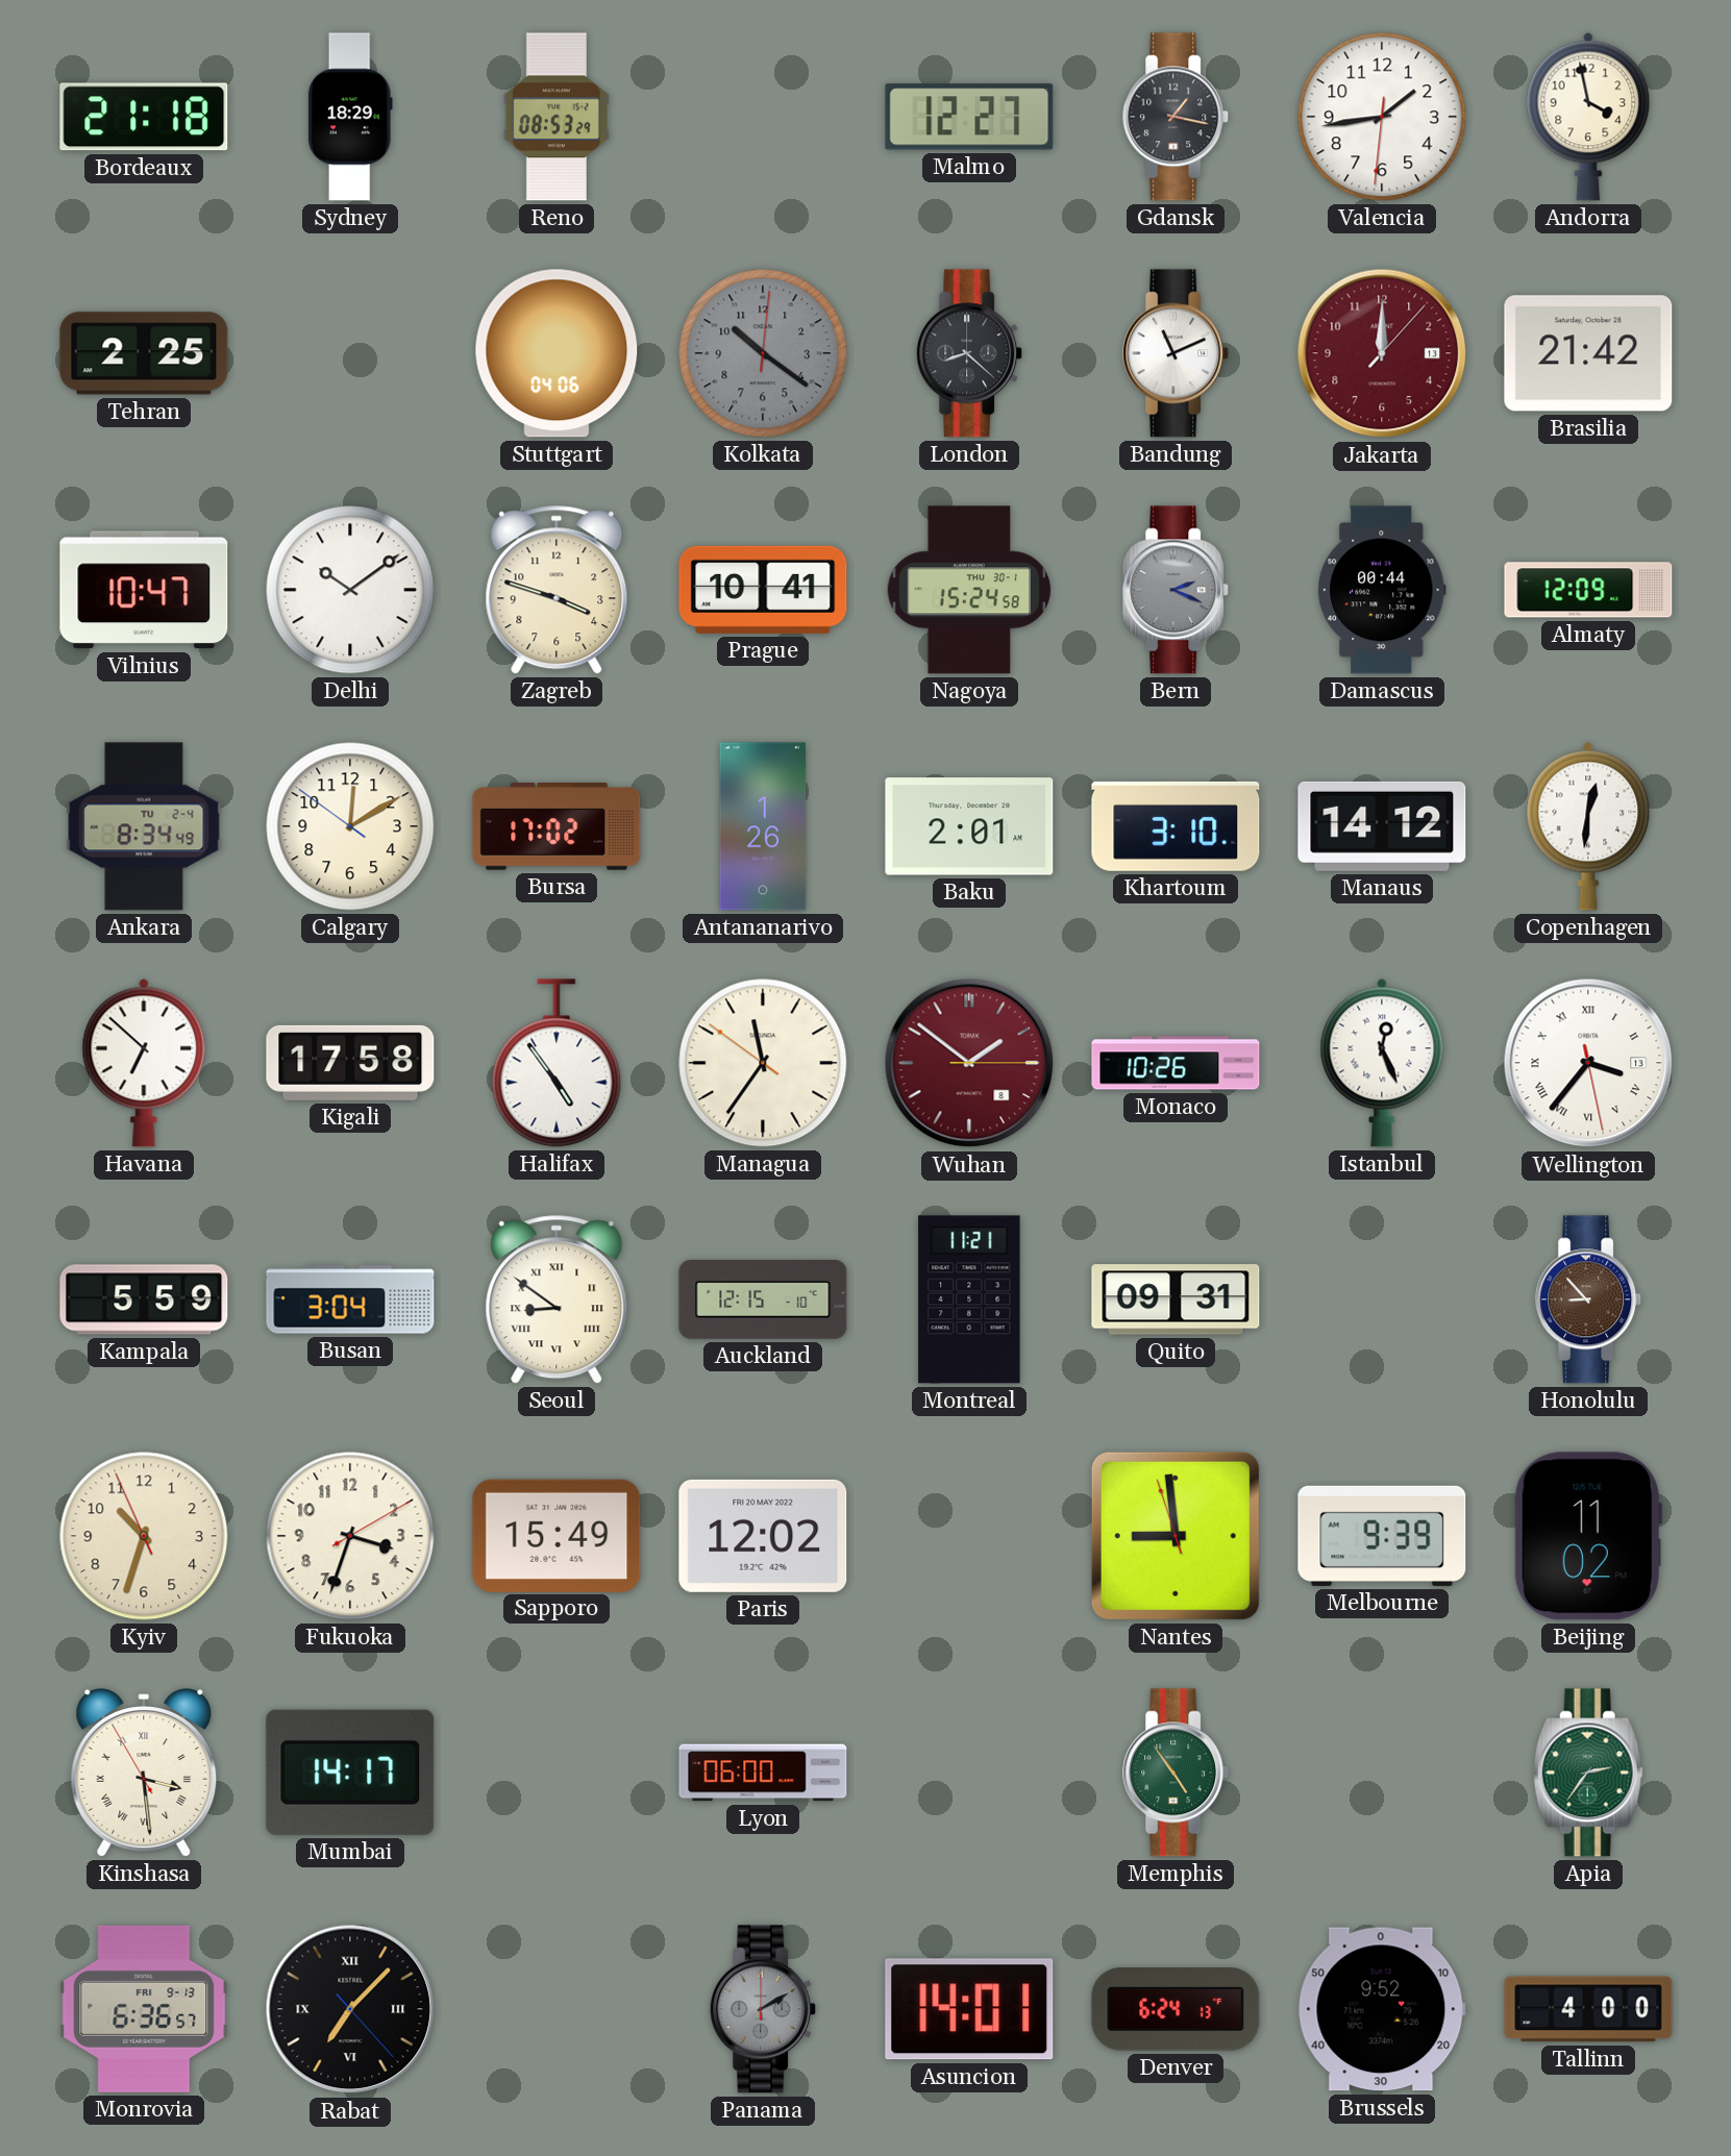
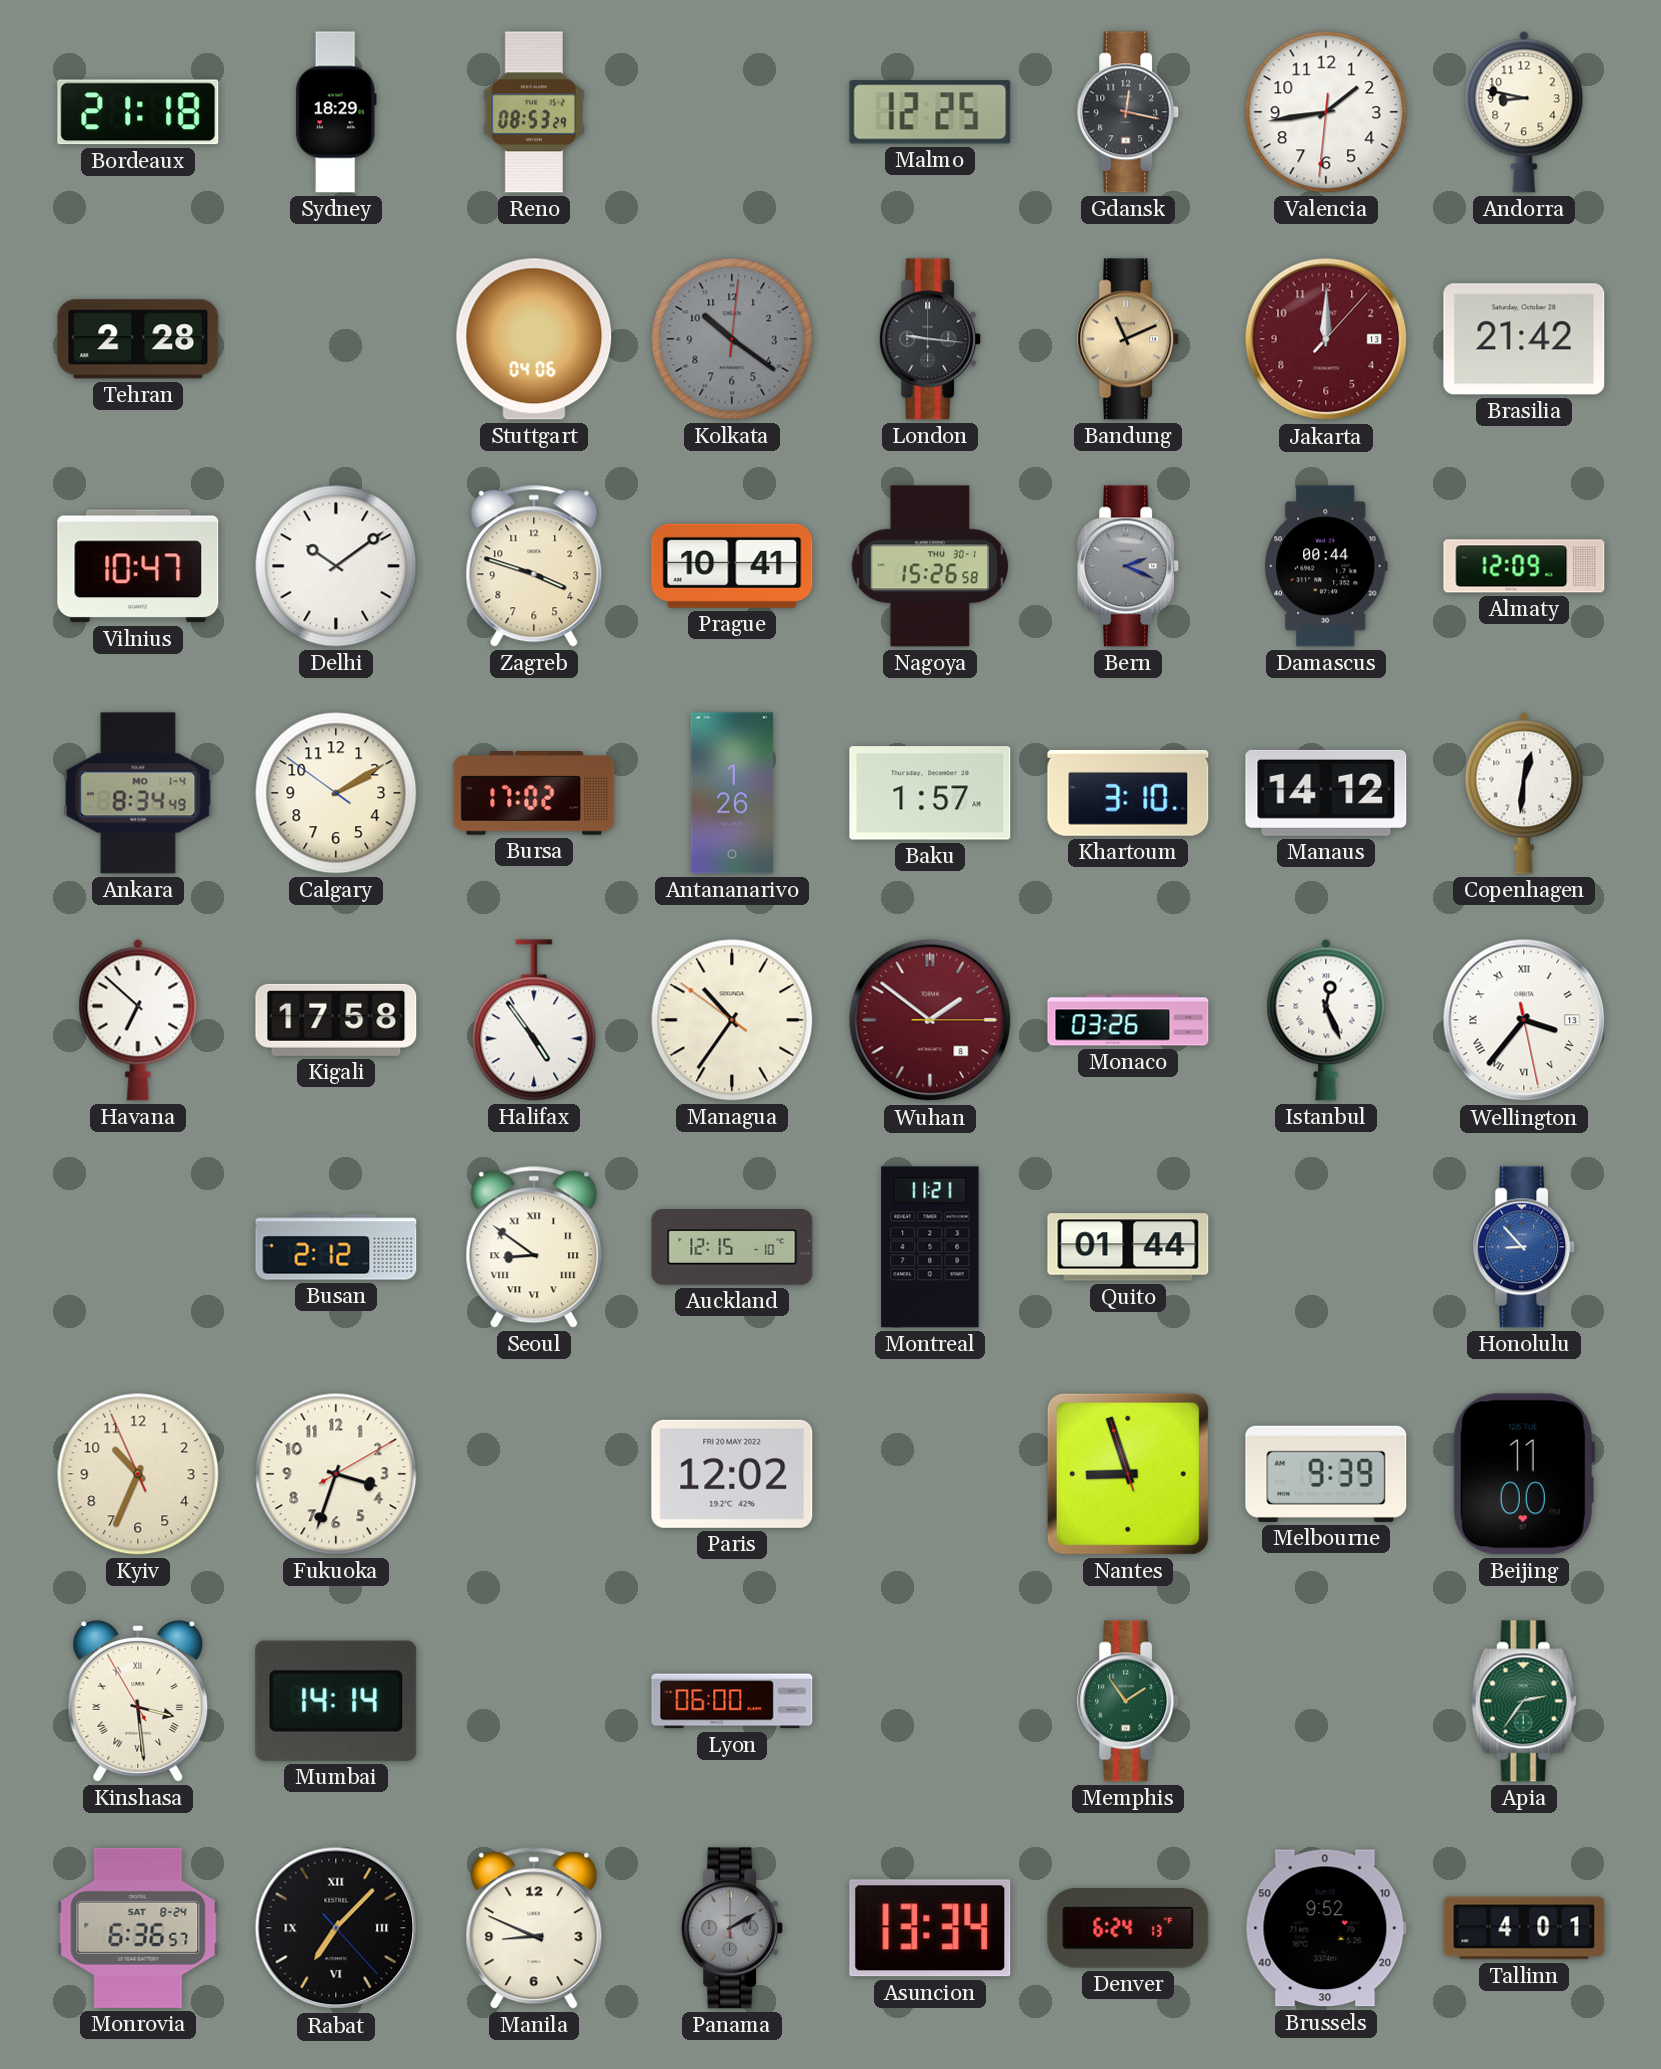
Malmo: 12:27 -> 12:25 (930, 112)
Gdansk: 1:17 -> 12:17 (1129, 112)
Andorra: 3:58 -> 8:47 (1524, 112)
Tehran: 2:25 -> 2:28 (138, 339)
London: 8:22 -> 9:16 (931, 339)
Bandung dial: white -> champagne (1129, 339)
Nagoya: 15:24 -> 15:26 (930, 566)
Ankara date: TU 2-4 -> MO 1-4 (138, 793)
Calgary: 12:09 -> 2:09 (336, 793)
Baku: 2:01 -> 1:57 (930, 793)
Managua: 11:35 -> 10:35 (732, 1020)
Monaco: 10:26 -> 03:26 (1128, 1020)
Kampala: 5:59 -> none (144, 1299)
Busan: 3:04 -> 2:12 (336, 1247)
Quito: 09:31 -> 01:44 (1128, 1247)
Honolulu dial: brown -> blue (1525, 1247)
Kyiv: 10:32 -> 10:33 (138, 1474)
Sapporo: 15:49 -> none (557, 1535)
Nantes: 8:58 -> 8:56 (1128, 1474)
Beijing: 11:02 -> 11:00 (1524, 1474)
Mumbai: 14:17 -> 14:14 (336, 1701)
Memphis: 4:54 -> 1:54 (1129, 1701)
Monrovia date: FRI 9-13 -> SAT 8-24 (138, 1928)
Manila: none -> 8:49 (534, 1928)
Asuncion: 14:01 -> 13:34 (930, 1928)
Tallinn: 4:00 -> 4:01 (1524, 1928)
